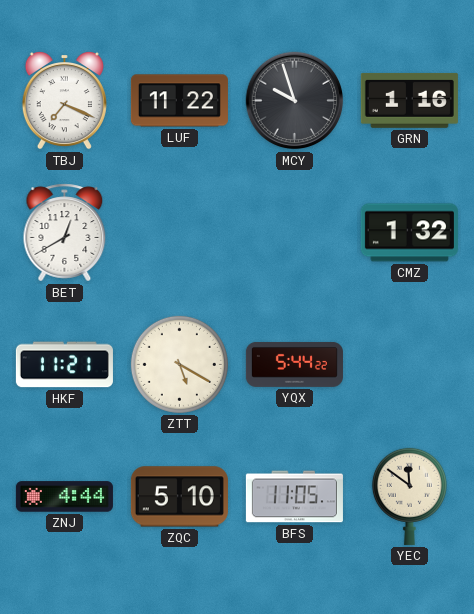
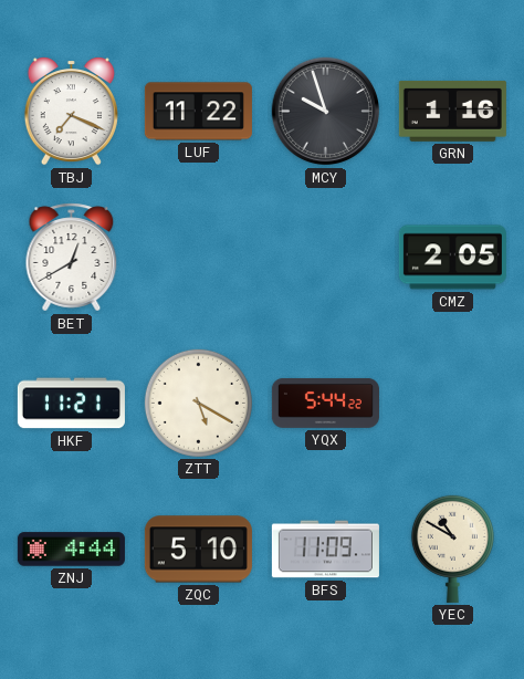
CMZ: 1:32 -> 2:05 (452, 258)
BFS: 11:05 -> 11:09 (325, 550)
YEC: 11:51 -> 10:50 (452, 549)
